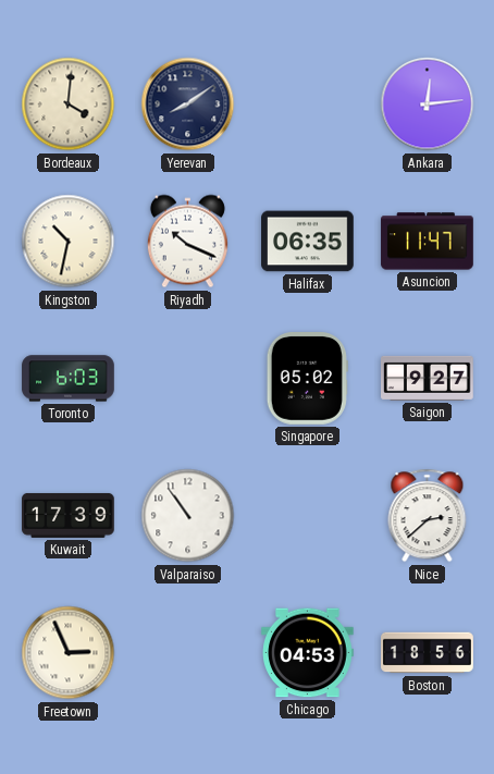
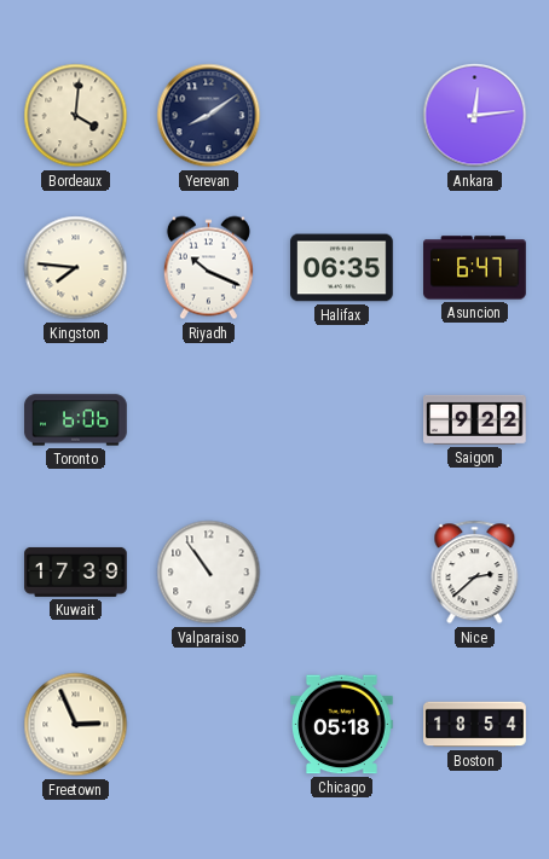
Kingston: 10:32 -> 7:46 (76, 268)
Asuncion: 11:47 -> 6:47 (475, 268)
Toronto: 6:03 -> 6:06 (76, 420)
Singapore: 05:02 -> none (307, 379)
Saigon: 9:27 -> 9:22 (475, 419)
Chicago: 04:53 -> 05:18 (342, 725)
Boston: 18:56 -> 18:54 (475, 725)
